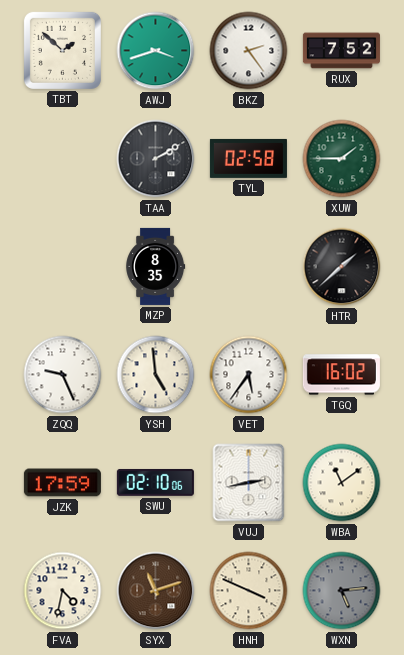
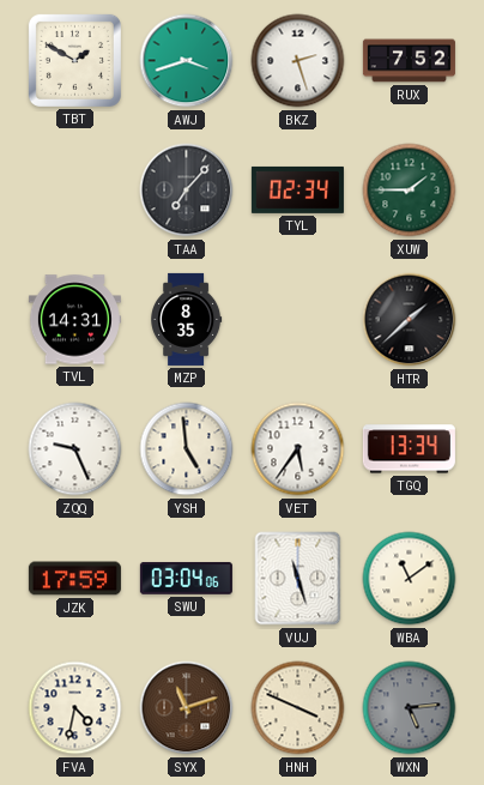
TBT: 1:52 -> 1:50 (74, 60)
BKZ: 2:24 -> 2:27 (298, 61)
TAA: 2:10 -> 7:07 (187, 191)
TYL: 02:58 -> 02:34 (297, 189)
TVL: none -> 14:31 (74, 320)
TGQ: 16:02 -> 13:34 (409, 449)
SWU: 02:10 -> 03:04 (186, 579)
VUJ: 2:43 -> 11:27 (298, 579)
